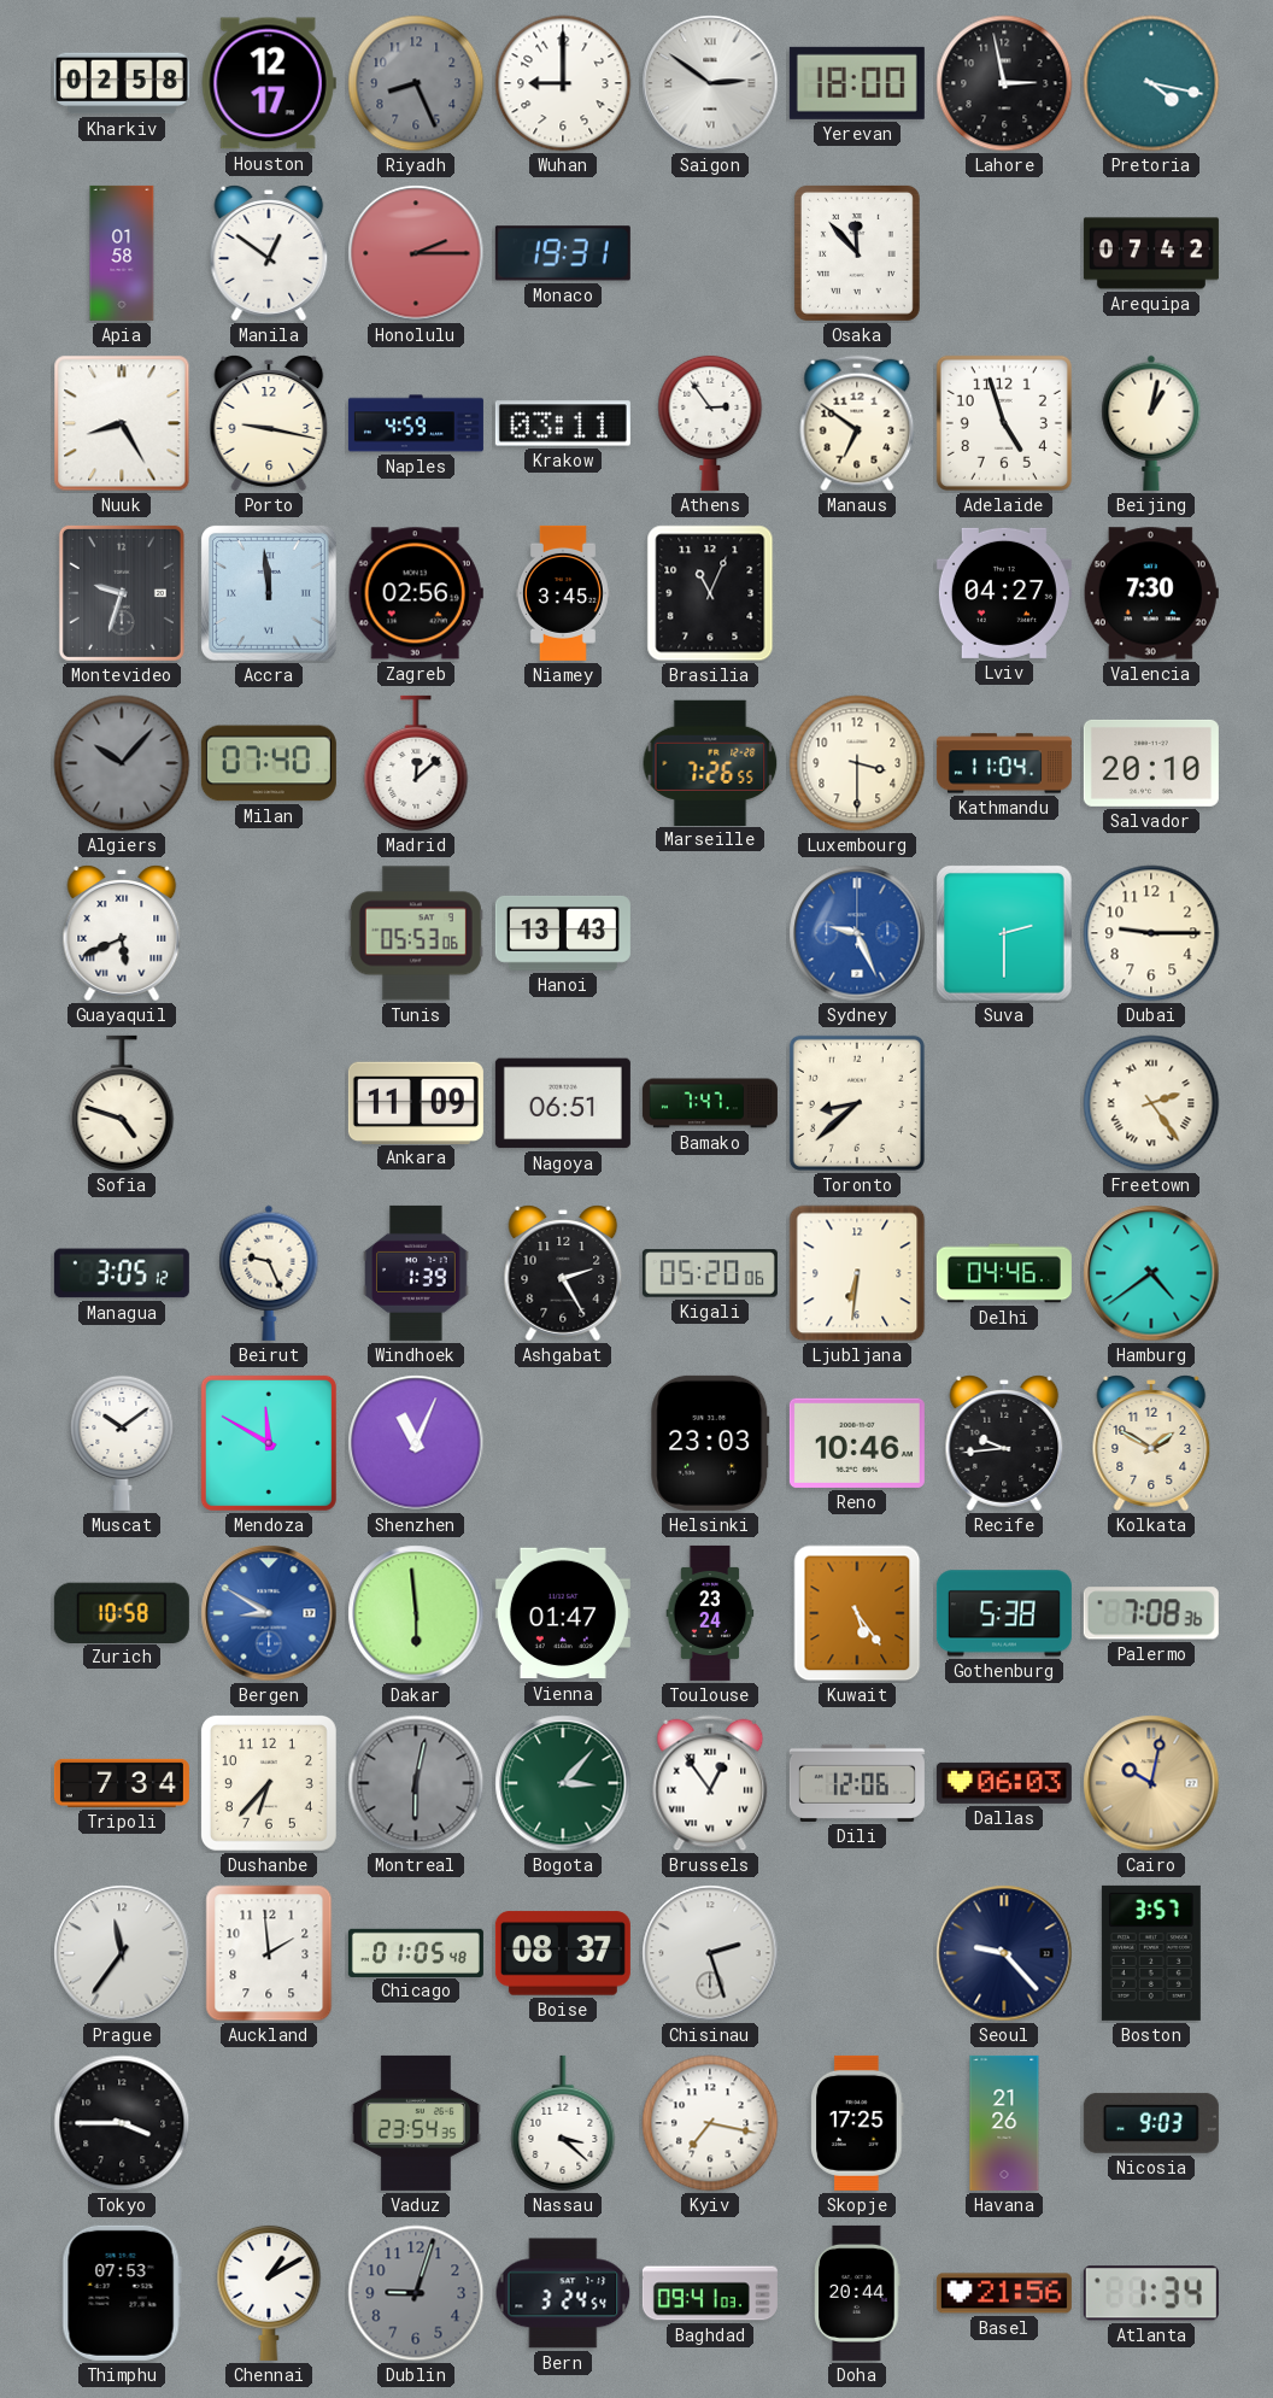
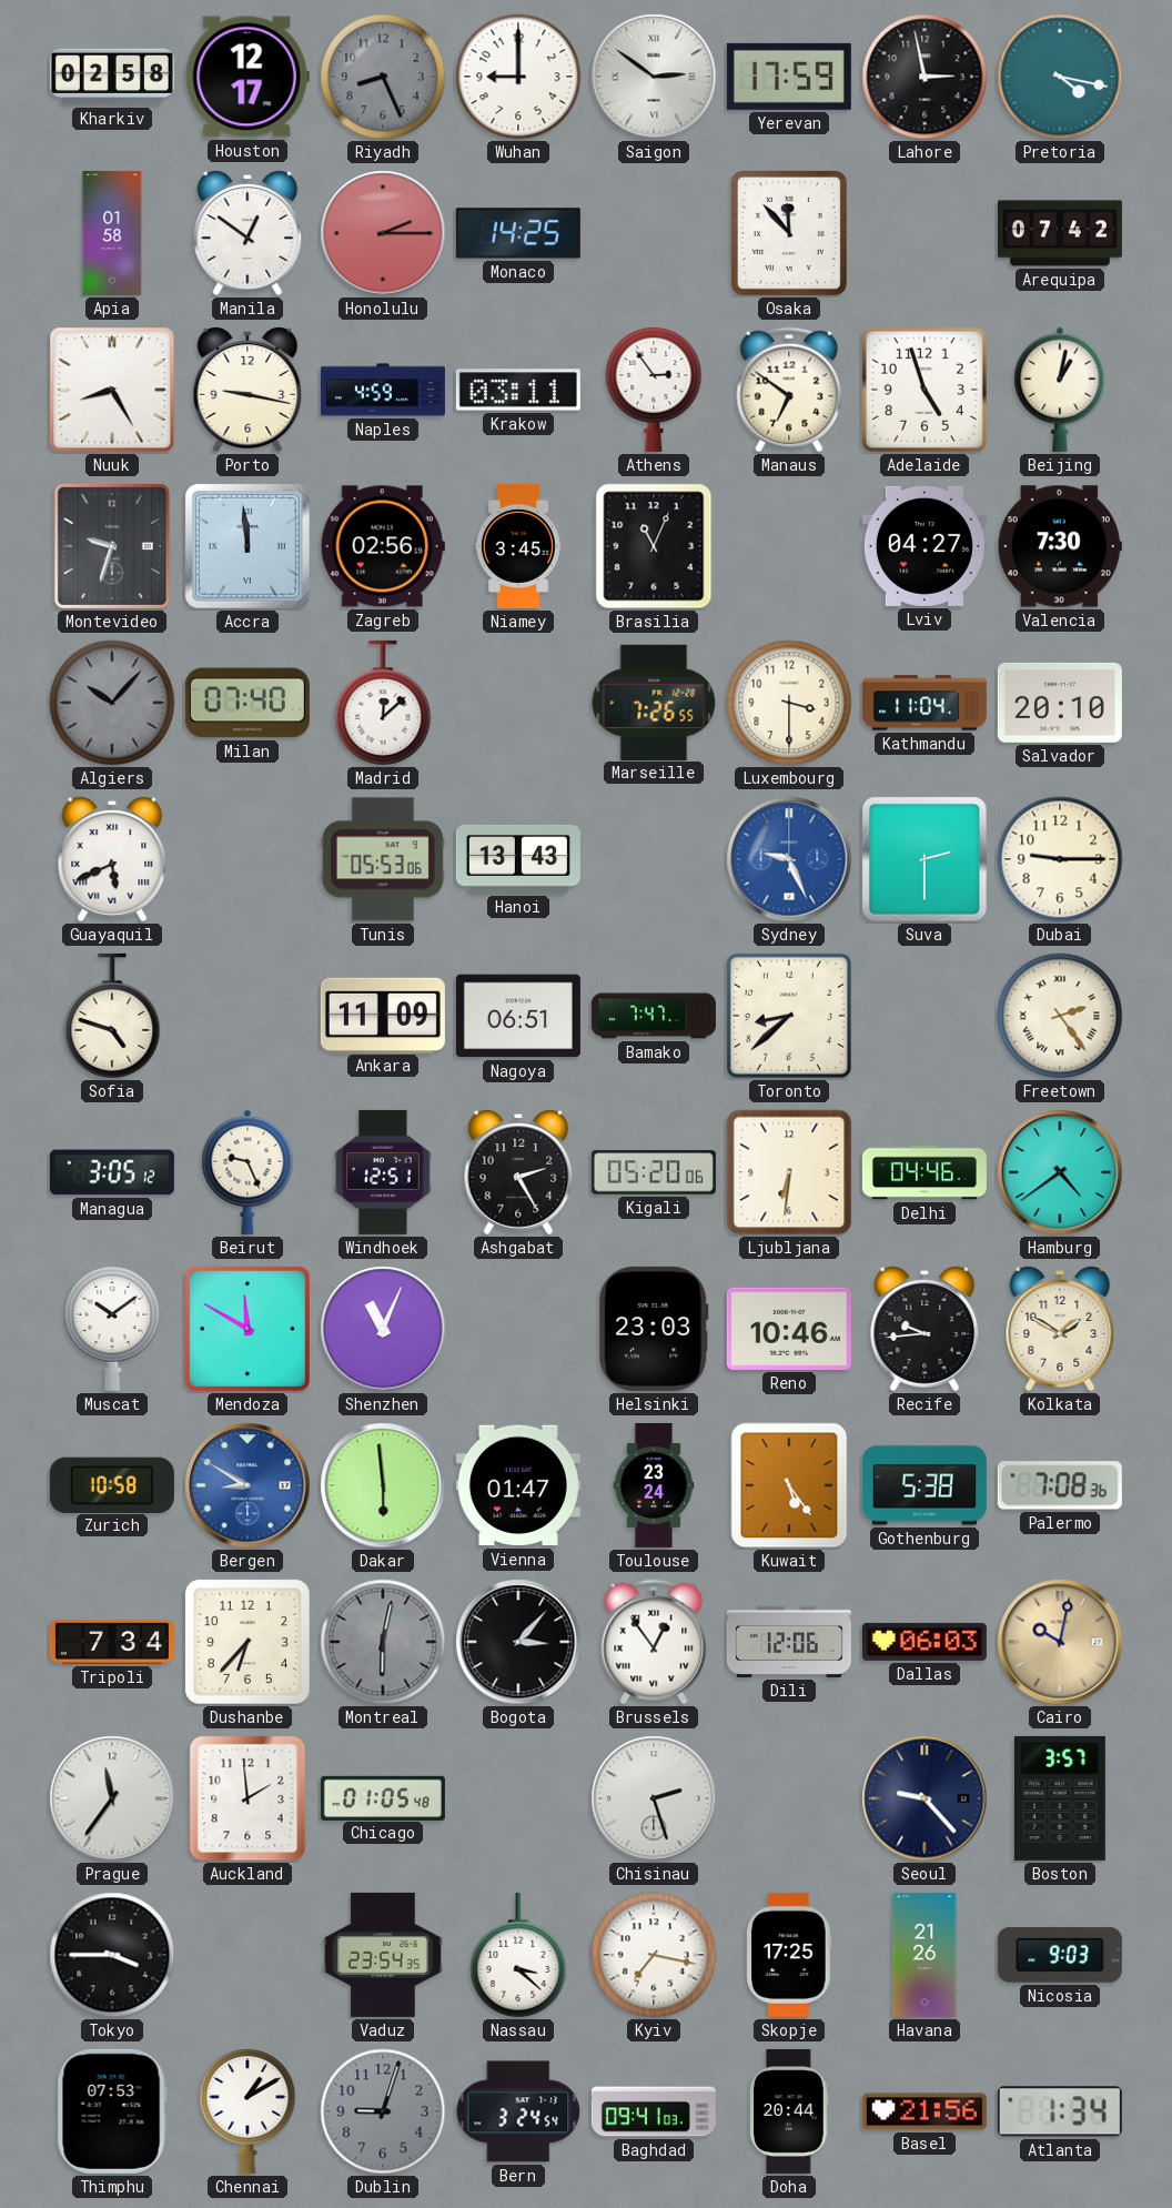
Yerevan: 18:00 -> 17:59 (789, 77)
Monaco: 19:31 -> 14:25 (518, 233)
Windhoek: 1:39 -> 12:51 (383, 1172)
Bogota dial: green -> black (518, 1642)
Boise: 08:37 -> none (563, 1953)
